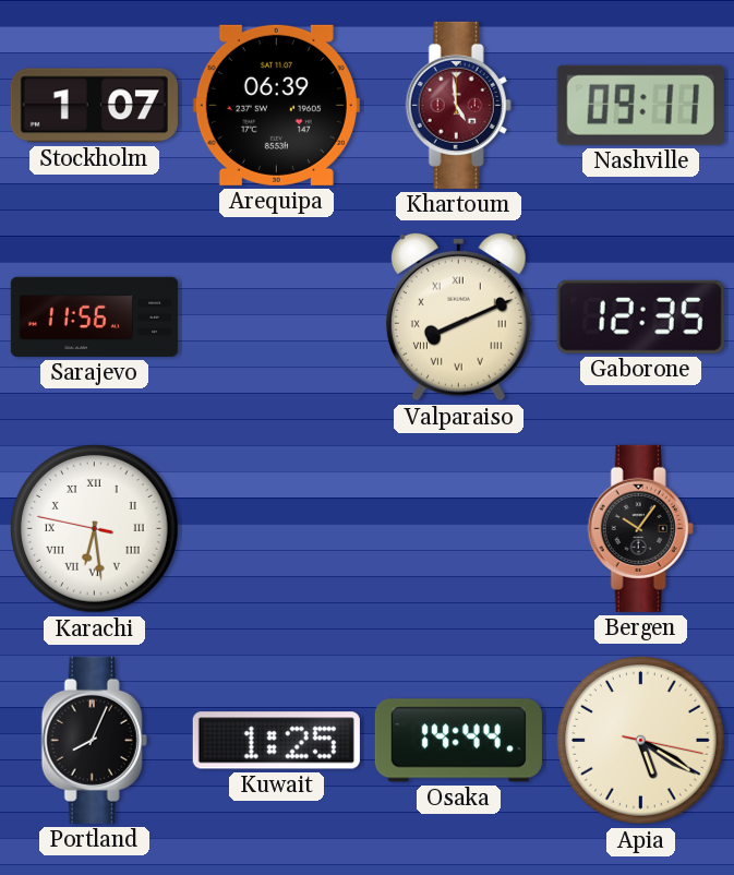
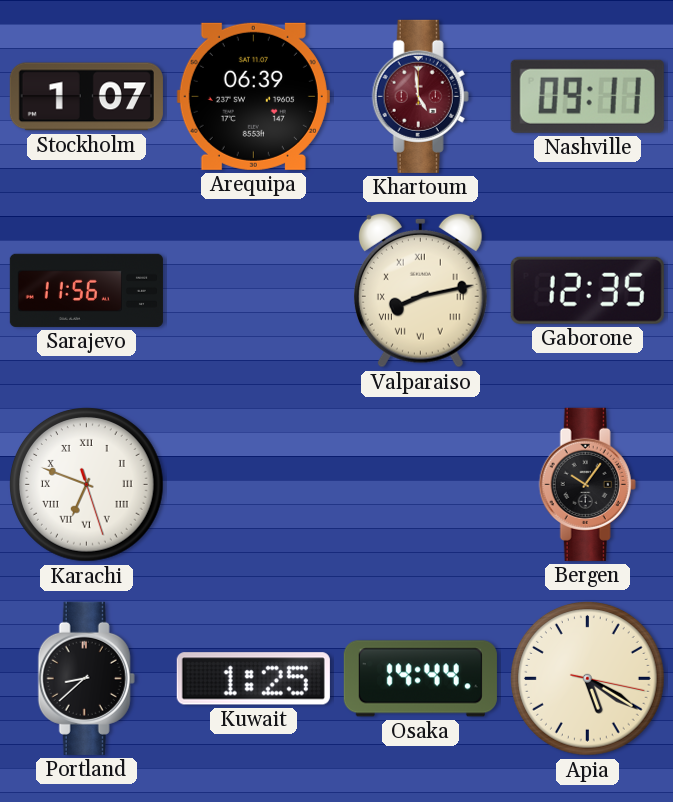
Valparaiso: 8:11 -> 8:13 (420, 290)
Karachi: 6:28 -> 6:48 (87, 485)
Portland: 8:04 -> 8:38 (86, 678)
